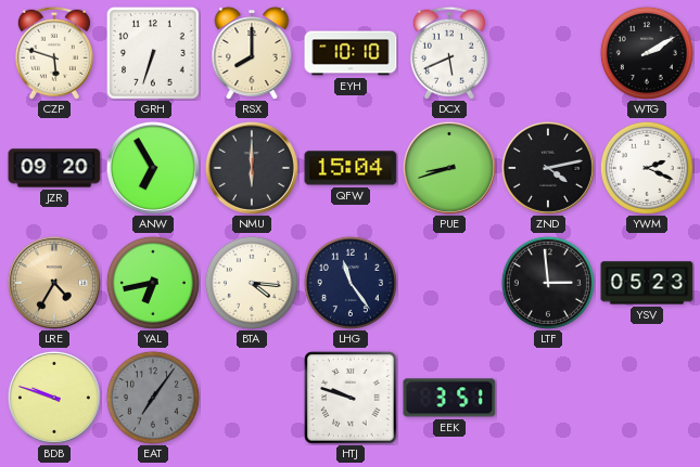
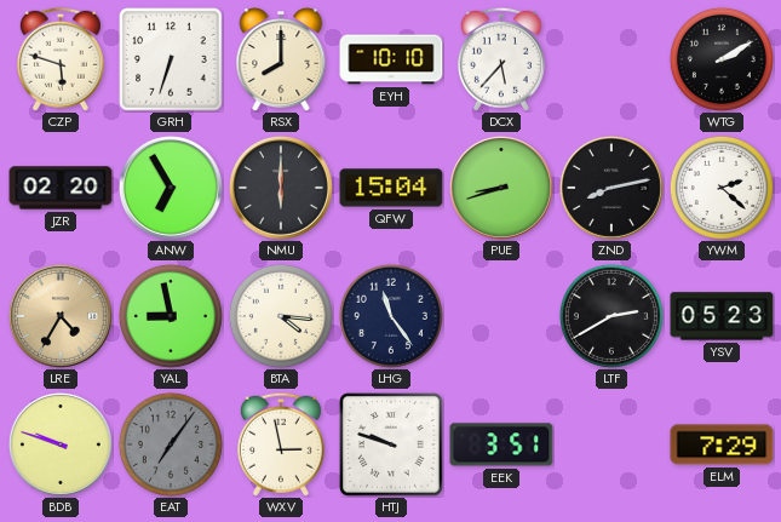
DCX: 5:41 -> 5:37 (501, 59)
JZR: 09:20 -> 02:20 (61, 188)
ZND: 4:13 -> 8:13 (611, 188)
YWM: 2:19 -> 2:22 (722, 188)
YAL: 6:43 -> 8:58 (171, 316)
LTF: 2:59 -> 2:40 (611, 316)
WXV: none -> 2:58 (281, 444)
ELM: none -> 7:29 (722, 444)
